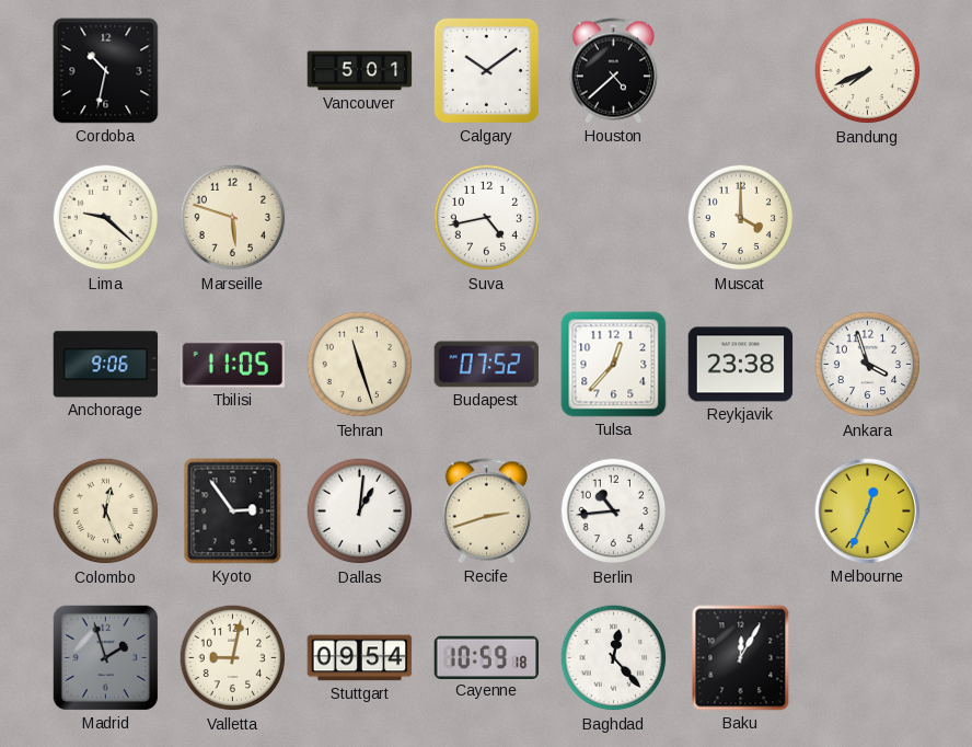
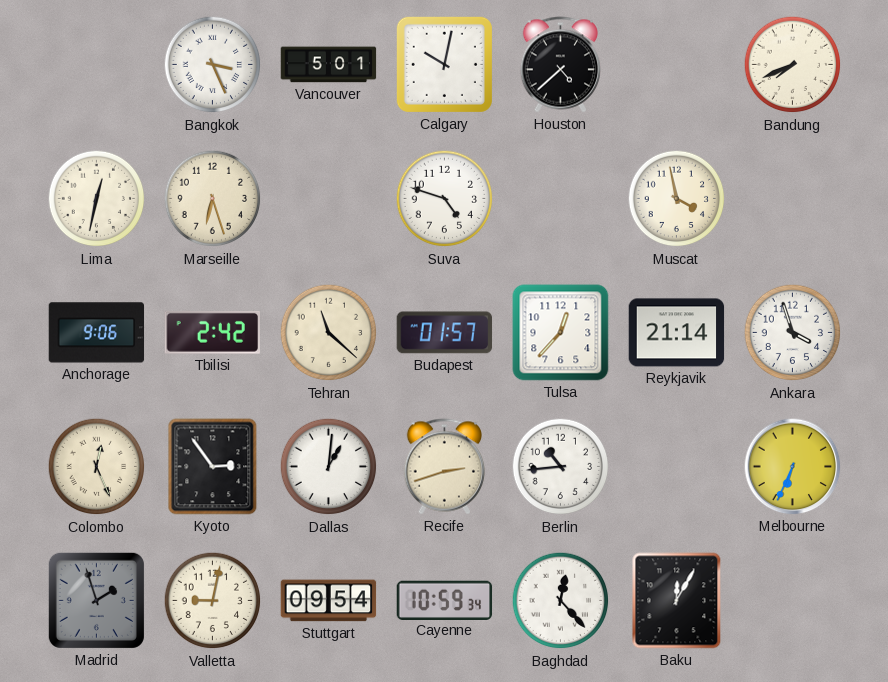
Cordoba: 10:32 -> none (106, 71)
Bangkok: none -> 3:26 (213, 65)
Calgary: 10:09 -> 10:02 (444, 64)
Lima: 9:22 -> 12:32 (97, 199)
Marseille: 5:48 -> 6:27 (213, 199)
Suva: 4:43 -> 4:48 (445, 199)
Muscat: 4:00 -> 3:58 (677, 199)
Tbilisi: 11:05 -> 2:42 (212, 332)
Tehran: 11:27 -> 11:22 (329, 333)
Budapest: 07:52 -> 01:57 (445, 333)
Reykjavik: 23:38 -> 21:14 (677, 333)
Melbourne: 12:34 -> 6:34 (793, 467)
Cayenne: 10:59:18 -> 10:59:34 (445, 600)
